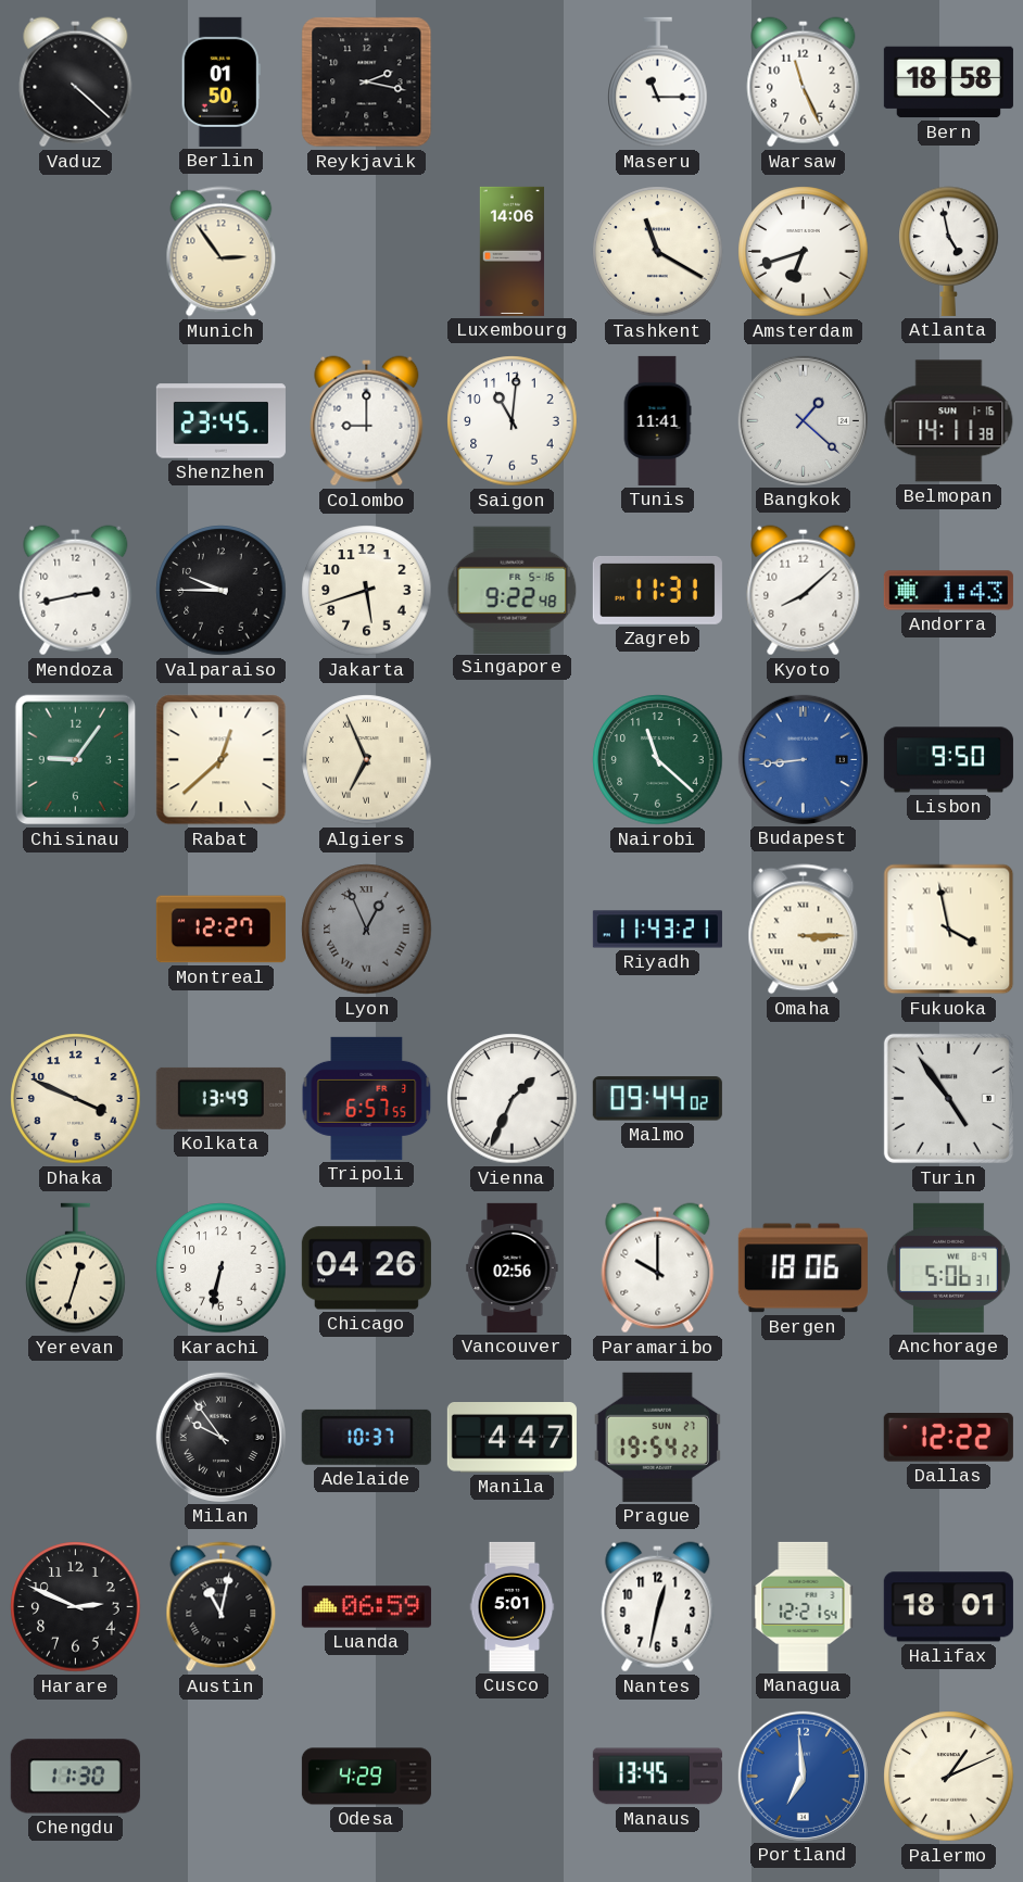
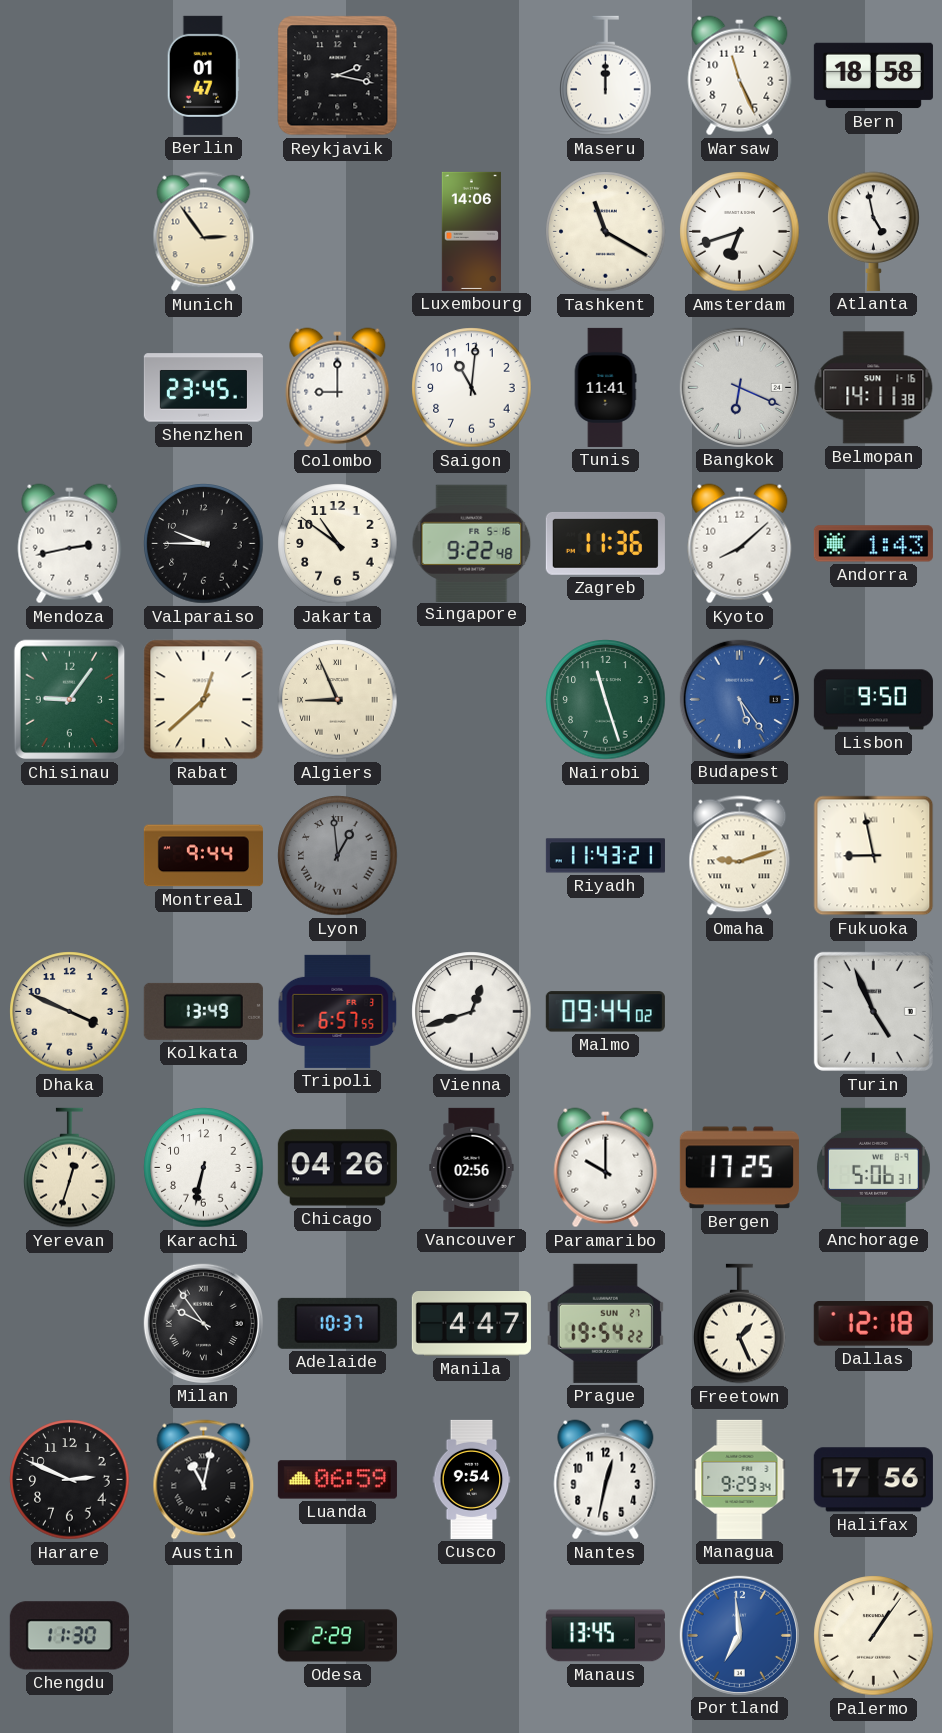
Vaduz: 4:22 -> none (76, 83)
Berlin: 01:50 -> 01:47 (203, 75)
Maseru: 11:15 -> 12:00 (606, 76)
Bangkok: 1:22 -> 6:19 (739, 387)
Jakarta: 5:42 -> 10:51 (338, 544)
Zagreb: 11:31 -> 11:36 (605, 543)
Algiers: 6:56 -> 8:56 (338, 700)
Nairobi: 11:22 -> 11:27 (606, 700)
Budapest: 8:44 -> 5:24 (739, 699)
Montreal: 12:27 -> 9:44 (203, 856)
Lyon: 12:56 -> 12:59 (338, 856)
Omaha: 3:15 -> 9:12 (740, 856)
Fukuoka: 3:58 -> 8:58 (874, 856)
Vienna: 1:34 -> 12:42 (472, 1012)
Turin: 4:54 -> 4:56 (873, 1011)
Bergen: 18:06 -> 17:25 (739, 1168)
Freetown: none -> 1:26 (740, 1324)
Dallas: 12:22 -> 12:18 (873, 1324)
Cusco: 5:01 -> 9:54 (472, 1479)
Managua: 12:21 -> 9:29 (740, 1479)
Halifax: 18:01 -> 17:56 (873, 1480)
Odesa: 4:29 -> 2:29 (337, 1636)
Palermo: 1:11 -> 1:06 (874, 1636)
